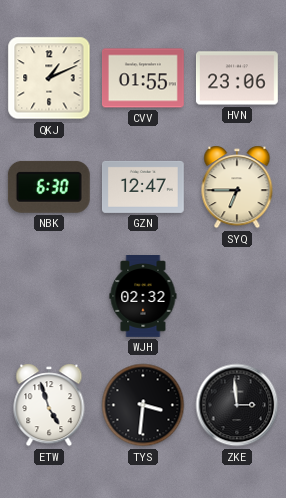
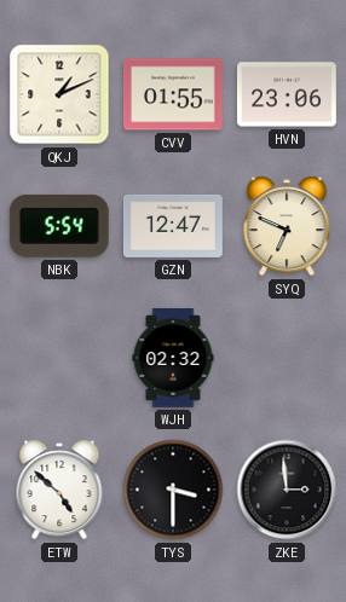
NBK: 6:30 -> 5:54 (59, 226)
SYQ: 6:45 -> 6:49 (287, 226)
ETW: 4:57 -> 4:52 (59, 490)
TYS: 3:31 -> 3:30 (173, 490)
